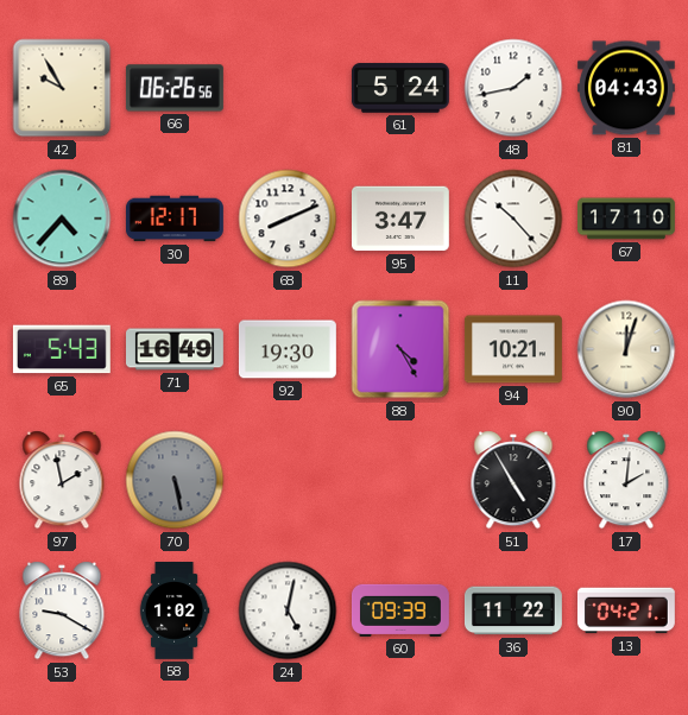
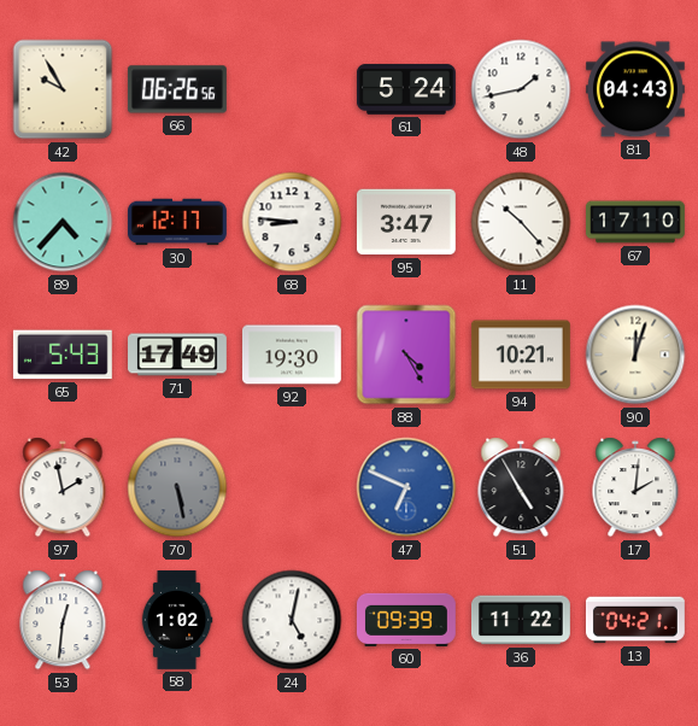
68: 8:11 -> 8:46 (292, 222)
71: 16:49 -> 17:49 (178, 355)
47: none -> 6:49 (406, 487)
53: 9:20 -> 12:31 (63, 620)
